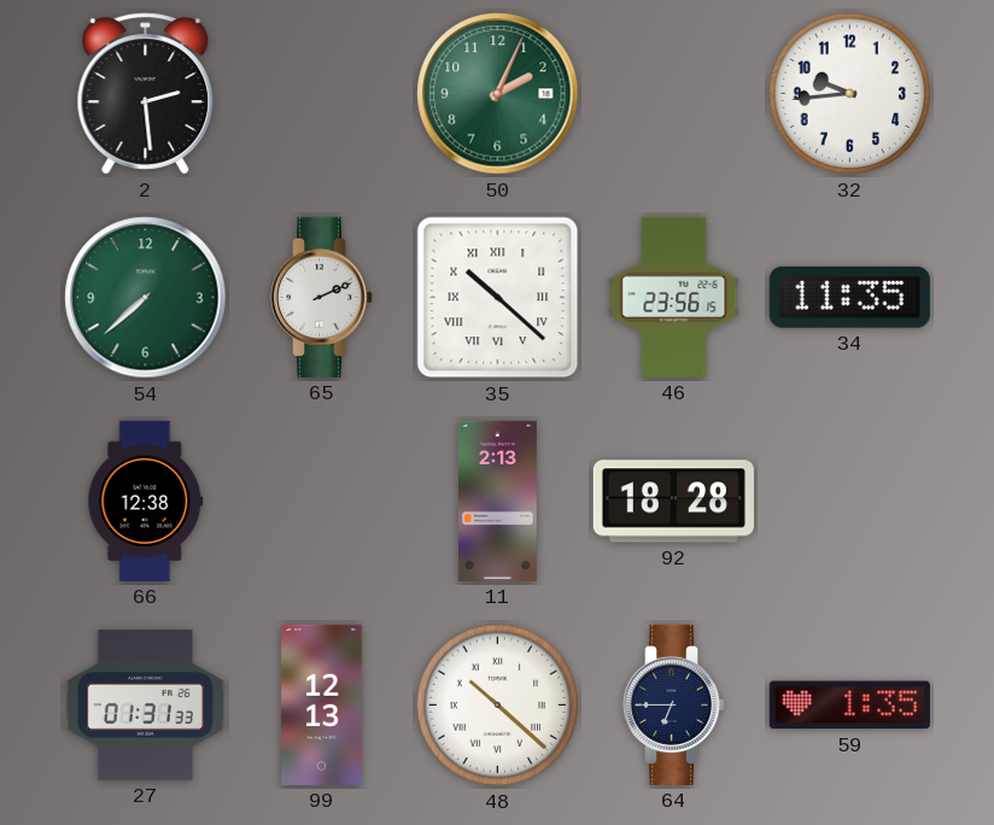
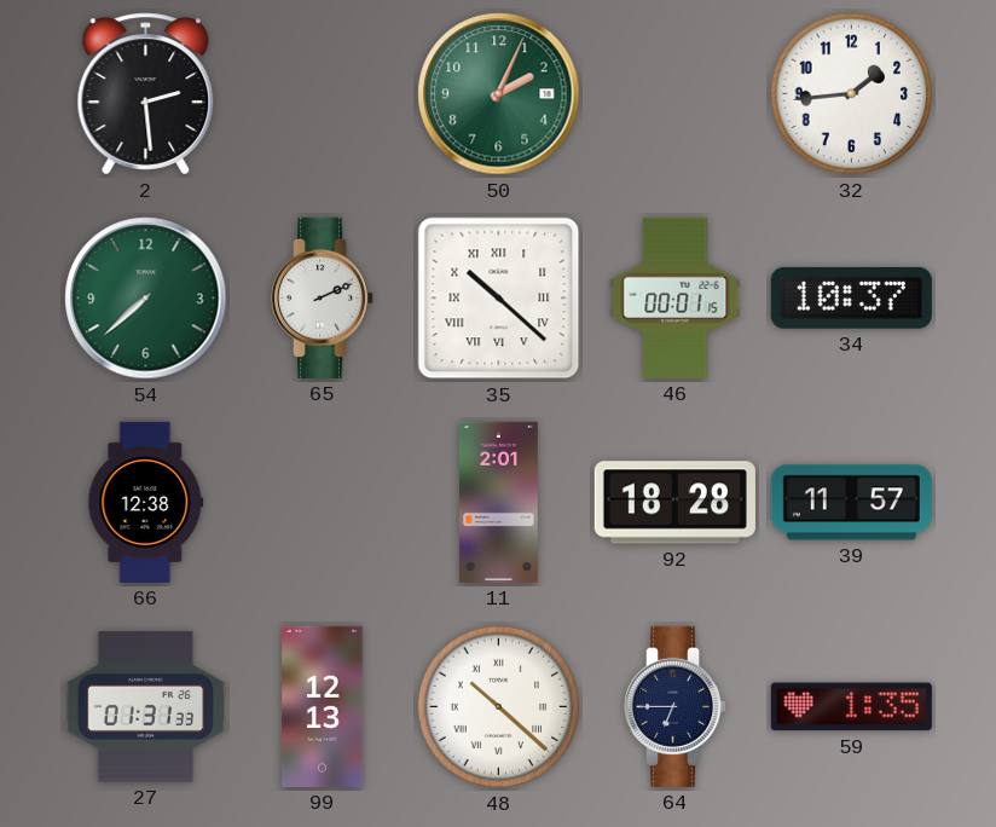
32: 9:44 -> 1:44 (852, 94)
46: 23:56 -> 00:01 (676, 297)
34: 11:35 -> 10:37 (851, 297)
11: 2:13 -> 2:01 (498, 502)
39: none -> 11:57 (851, 503)
